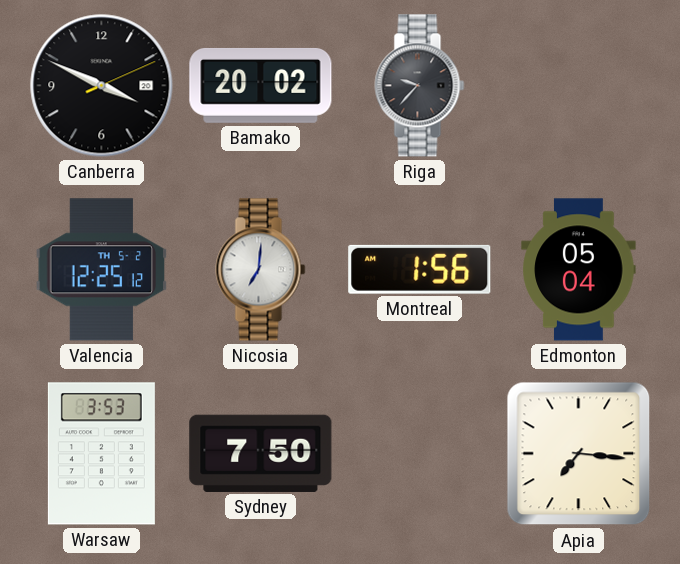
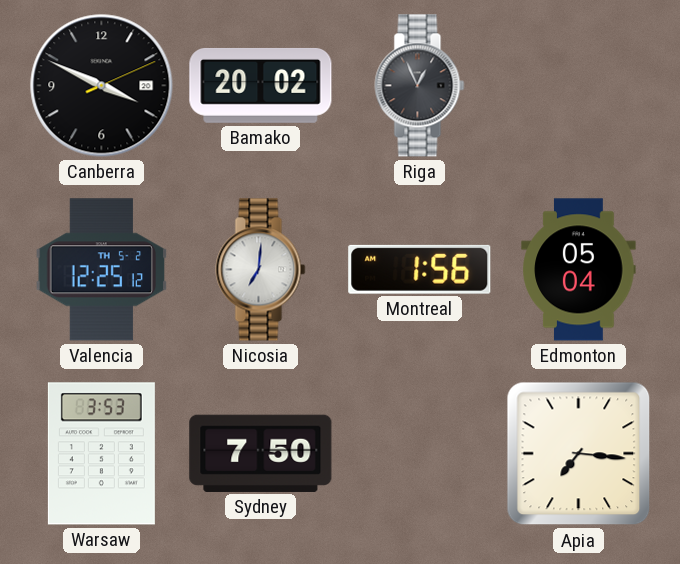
Riga: 9:37 -> 12:56 (420, 86)
